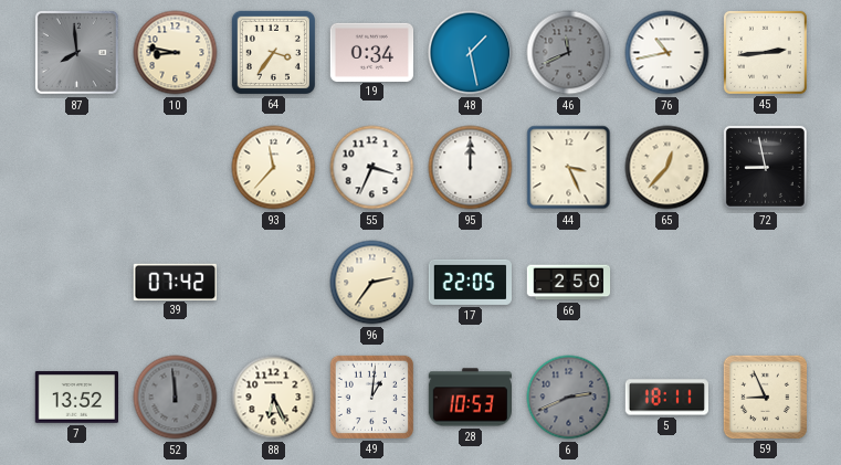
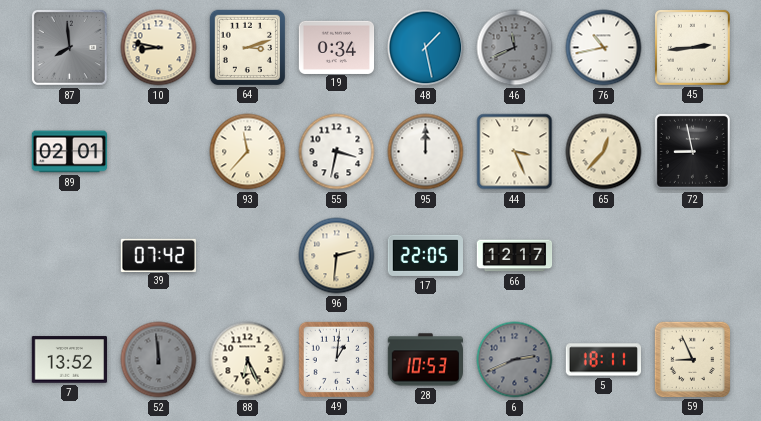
64: 3:36 -> 3:12 (247, 47)
89: none -> 02:01 (70, 152)
55: 3:34 -> 3:32 (337, 152)
96: 2:36 -> 2:31 (337, 256)
66: 2:50 -> 12:17 (515, 256)
